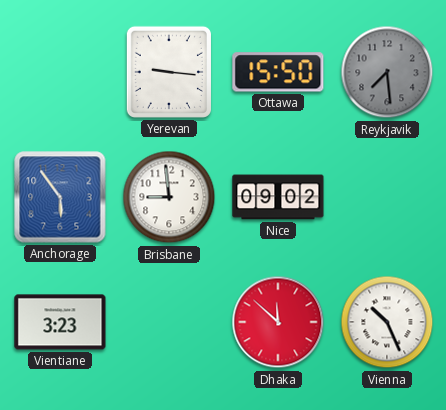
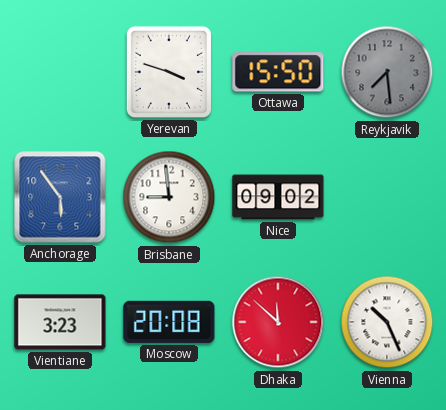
Yerevan: 9:16 -> 3:48 (169, 72)
Moscow: none -> 20:08 (169, 322)
